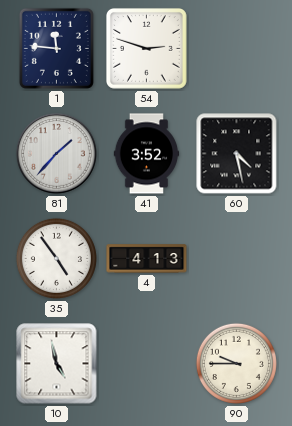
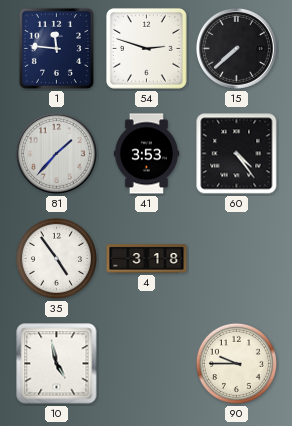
15: none -> 7:38 (236, 48)
41: 3:52 -> 3:53 (147, 154)
60: 4:28 -> 4:24 (237, 154)
4: 4:13 -> 3:18 (147, 259)
